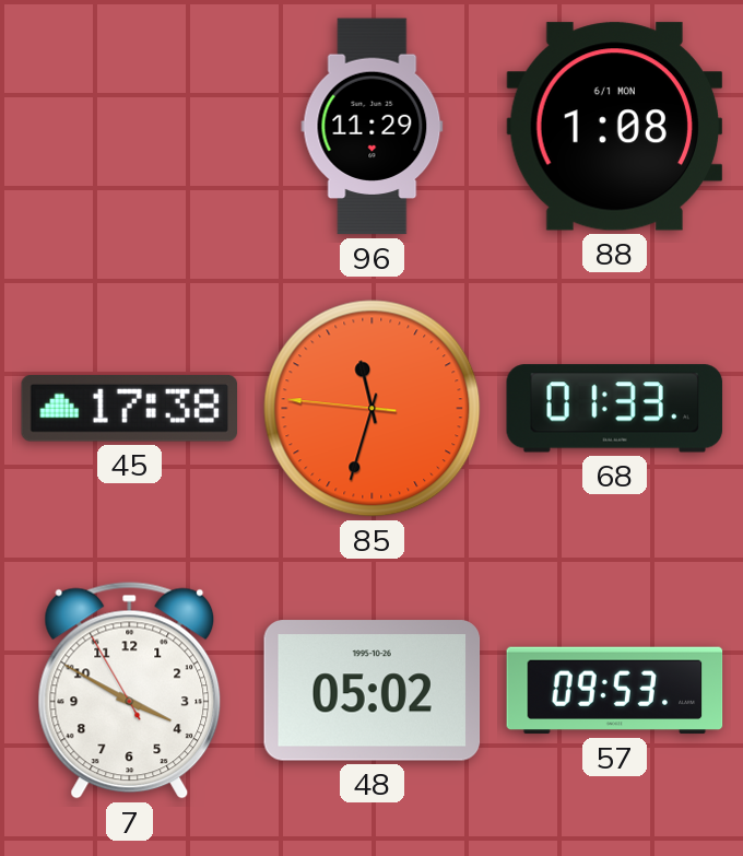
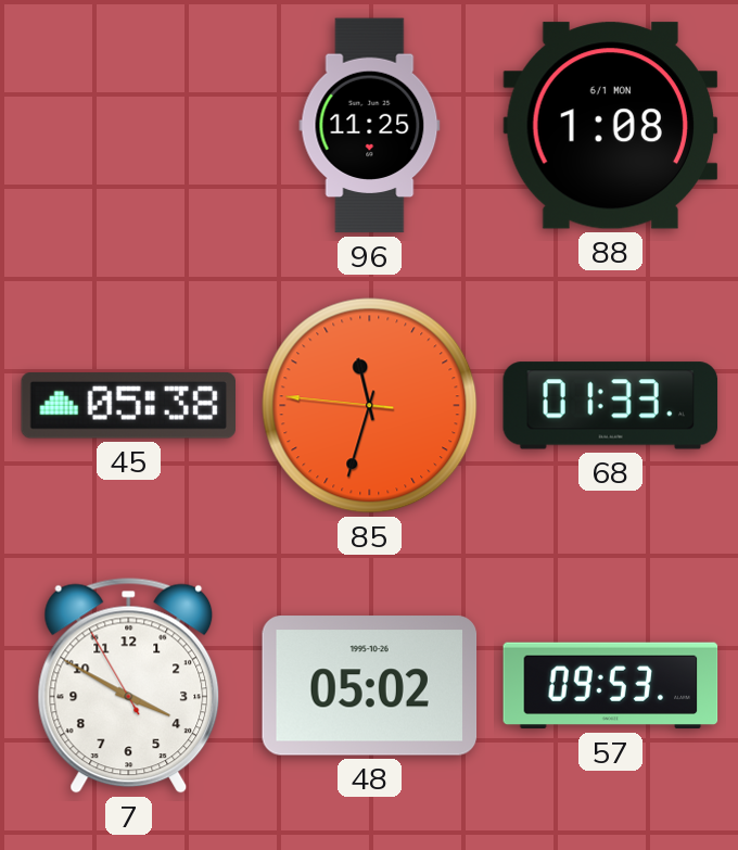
96: 11:29 -> 11:25 (370, 126)
45: 17:38 -> 05:38 (128, 406)
